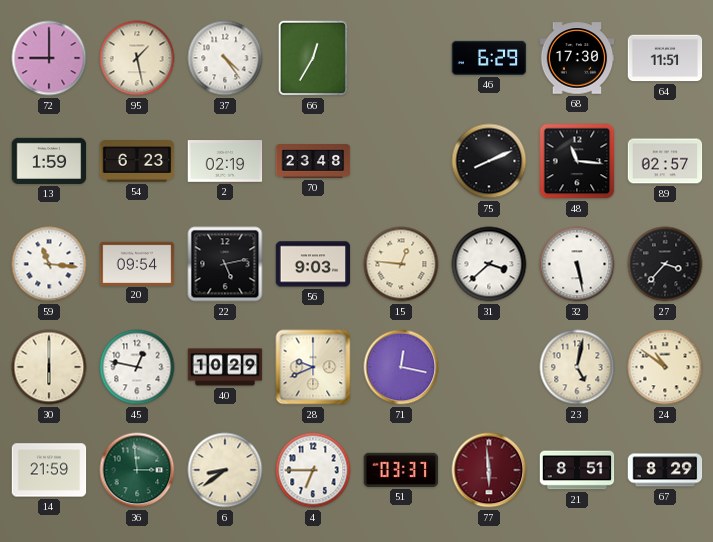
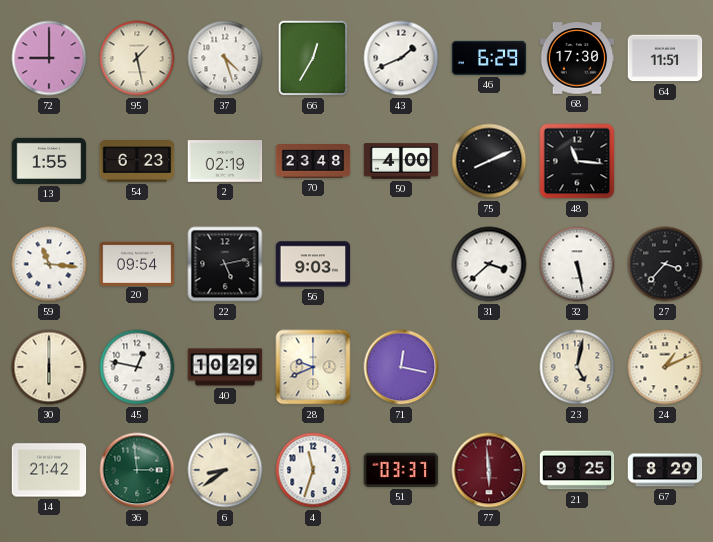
37: 4:24 -> 4:27 (225, 58)
43: none -> 1:41 (401, 58)
13: 1:59 -> 1:55 (49, 161)
50: none -> 4:00 (401, 161)
89: 02:57 -> none (665, 161)
15: 12:46 -> none (401, 264)
24: 10:51 -> 1:11 (665, 367)
14: 21:59 -> 21:42 (49, 470)
4: 6:45 -> 11:33 (313, 470)
21: 8:51 -> 9:25 (577, 470)
